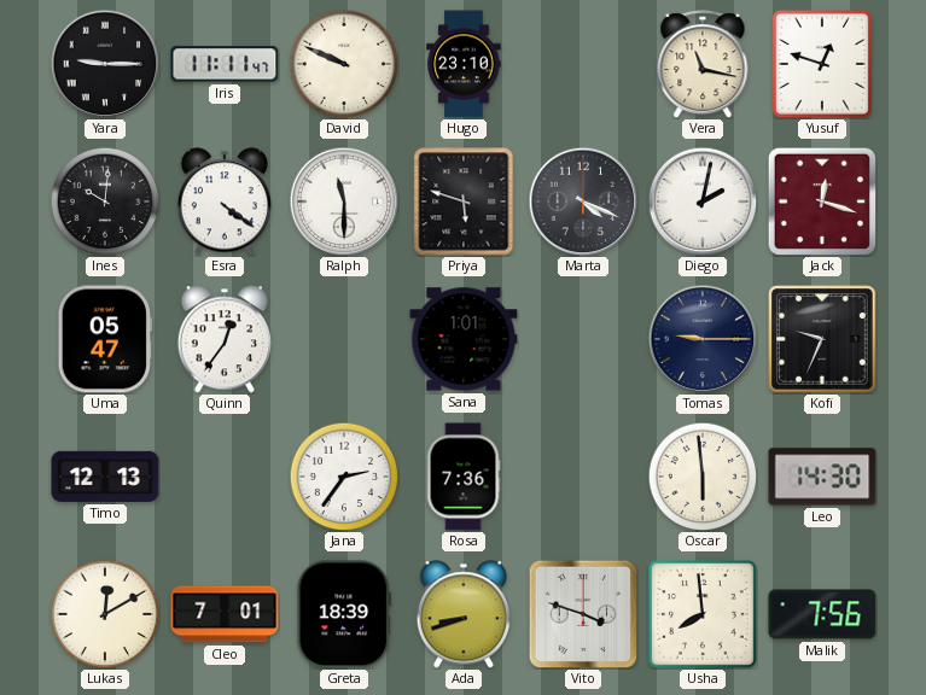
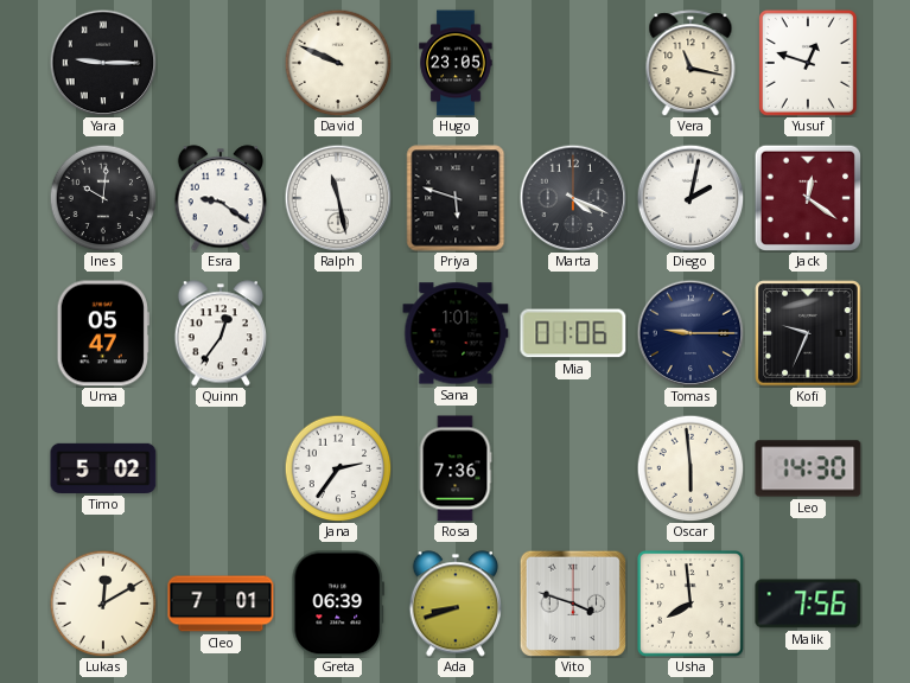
Iris: 11:11 -> none (225, 64)
Hugo: 23:10 -> 23:05 (456, 63)
Esra: 4:21 -> 9:21 (219, 198)
Ralph: 11:30 -> 11:28 (338, 198)
Jack: 12:18 -> 12:21 (807, 197)
Mia: none -> 01:06 (573, 333)
Timo: 12:13 -> 5:02 (103, 468)
Greta: 18:39 -> 06:39 (337, 604)
